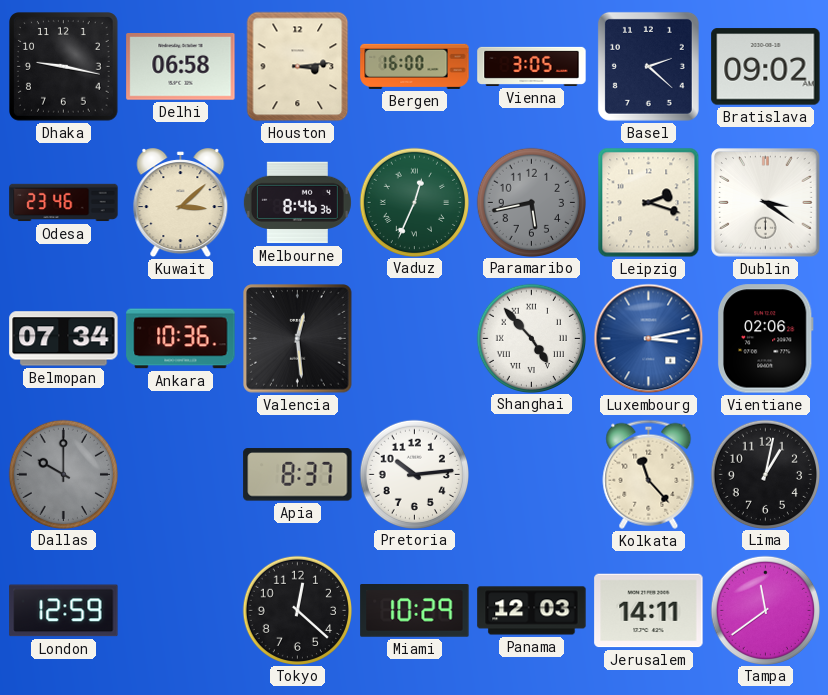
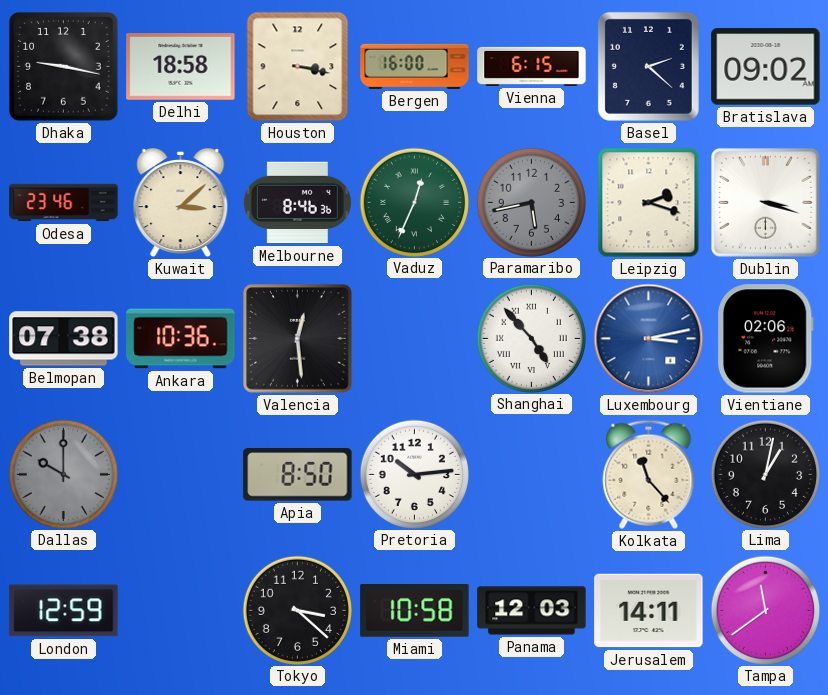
Delhi: 06:58 -> 18:58 (181, 67)
Houston: 3:14 -> 3:17 (298, 67)
Vienna: 3:05 -> 6:15 (532, 66)
Dublin: 3:21 -> 3:18 (766, 203)
Belmopan: 07:34 -> 07:38 (64, 339)
Apia: 8:37 -> 8:50 (298, 475)
Tokyo: 12:22 -> 3:22 (297, 610)
Miami: 10:29 -> 10:58 (415, 611)
